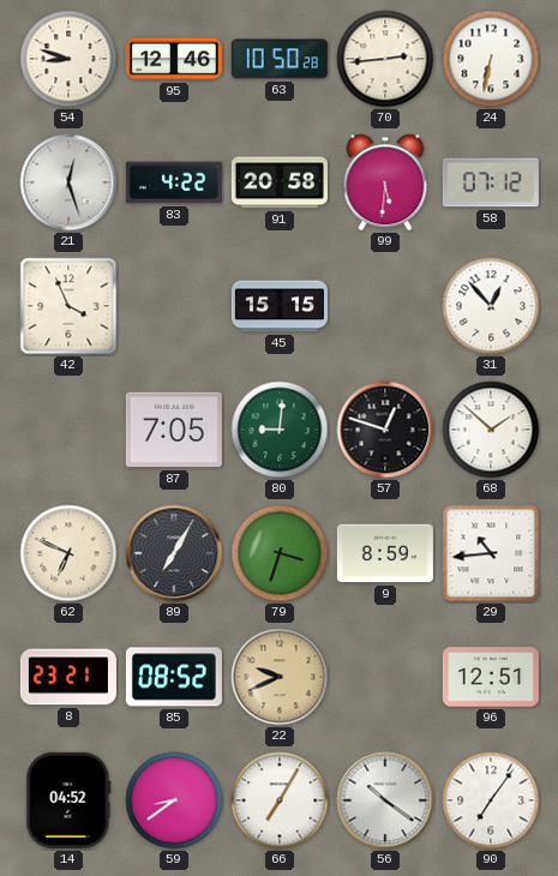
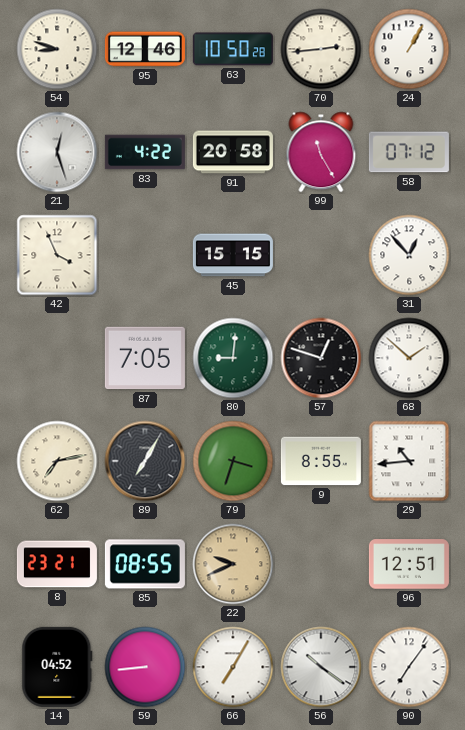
24: 6:32 -> 1:05 (409, 49)
99: 5:31 -> 11:25 (321, 152)
62: 6:49 -> 7:13 (57, 461)
9: 8:59 -> 8:55 (321, 461)
85: 08:52 -> 08:55 (145, 564)
59: 8:39 -> 8:44 (145, 667)
